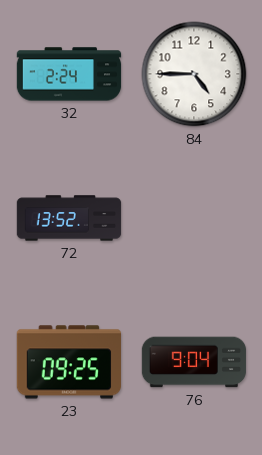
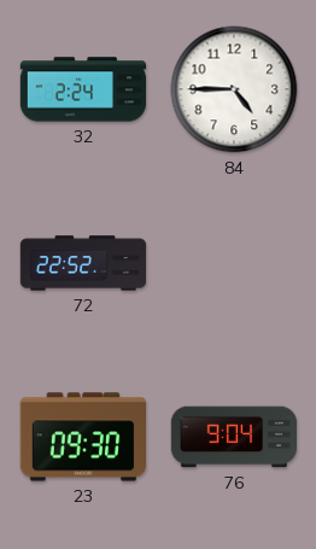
72: 13:52 -> 22:52 (83, 263)
23: 09:25 -> 09:30 (82, 437)
